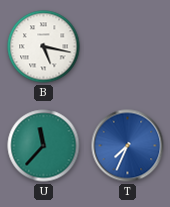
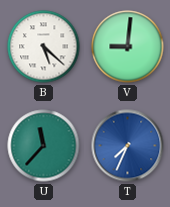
B: 5:17 -> 5:22 (44, 47)
V: none -> 9:01 (128, 47)
